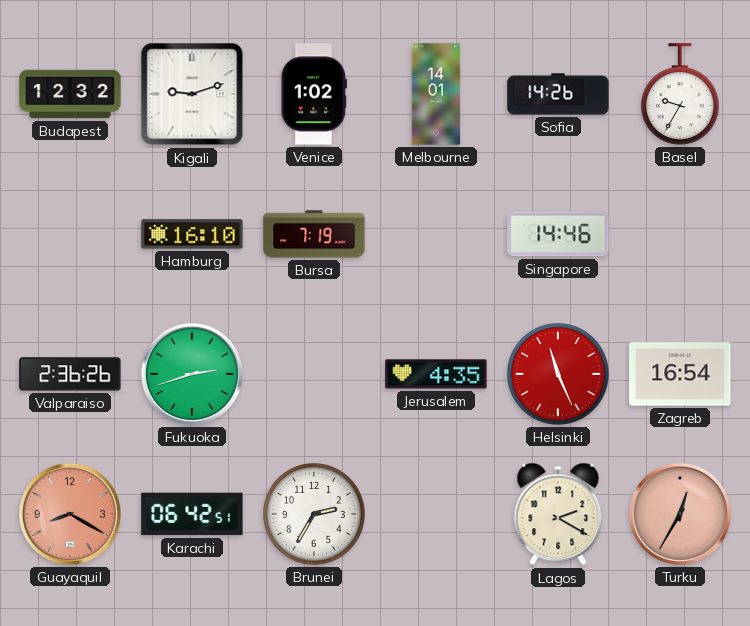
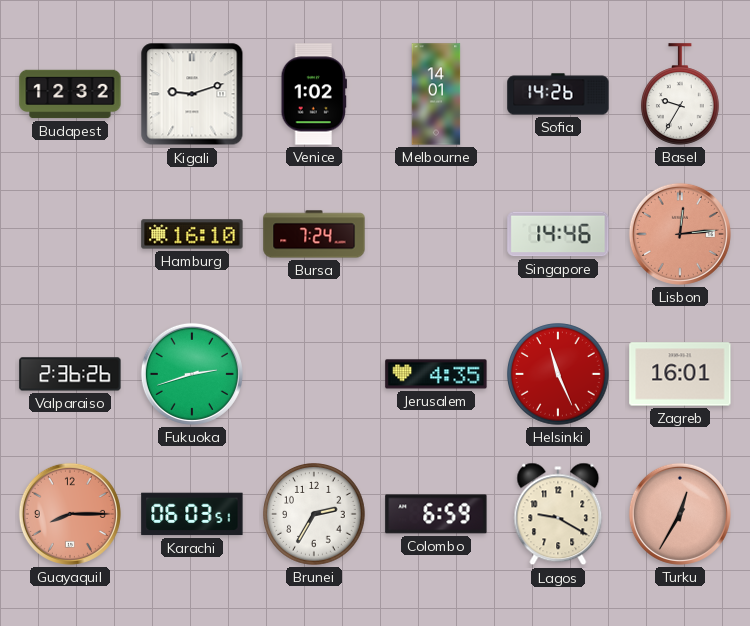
Bursa: 7:19 -> 7:24 (314, 234)
Lisbon: none -> 12:14 (680, 234)
Zagreb: 16:54 -> 16:01 (680, 374)
Guayaquil: 8:20 -> 8:15 (70, 514)
Karachi: 06:42 -> 06:03 (192, 514)
Colombo: none -> 6:59 (436, 514)
Lagos: 2:20 -> 9:20 (558, 514)
